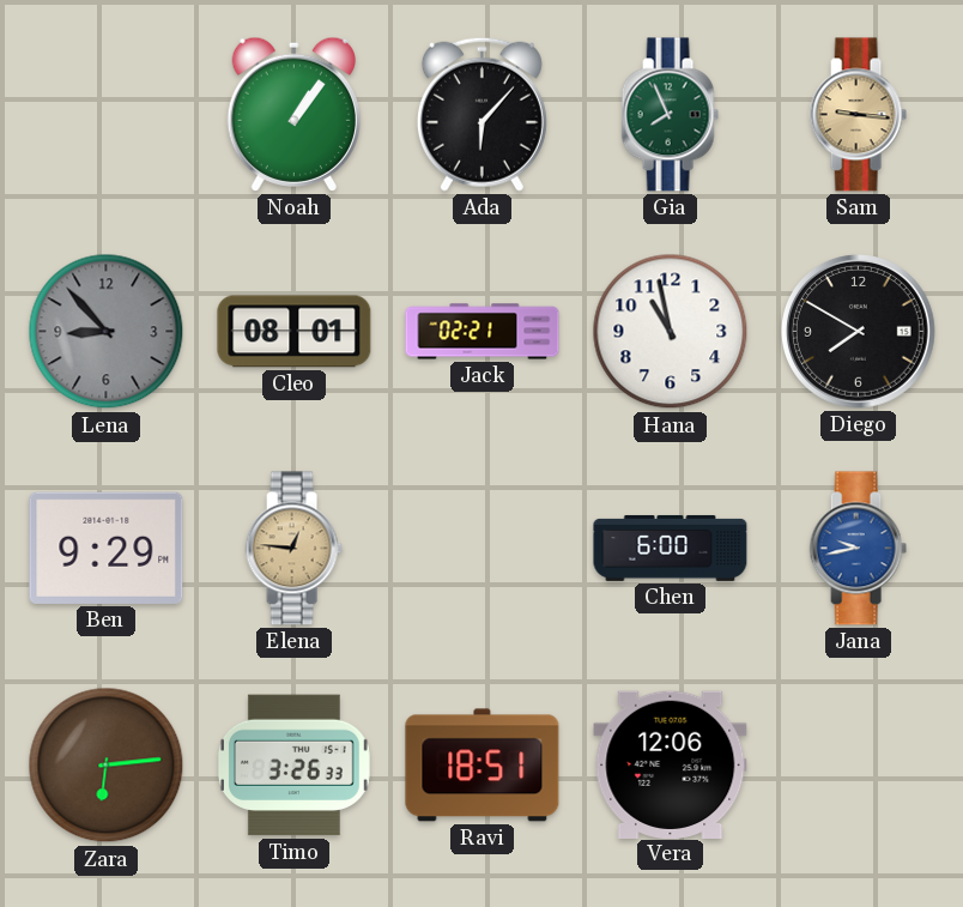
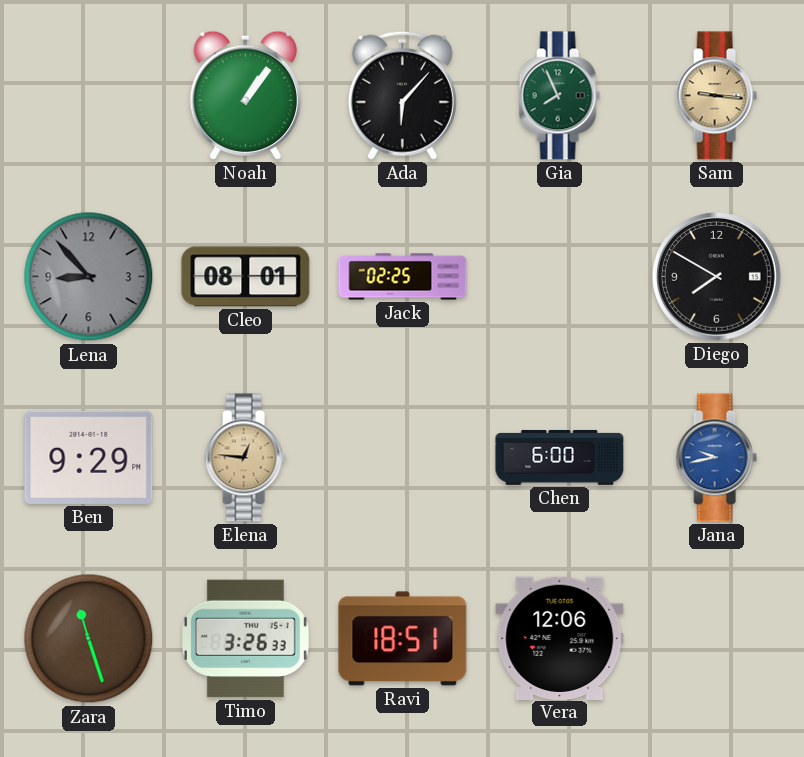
Jack: 02:21 -> 02:25 (403, 277)
Hana: 10:58 -> none (671, 332)
Zara: 6:14 -> 11:27 (89, 639)
